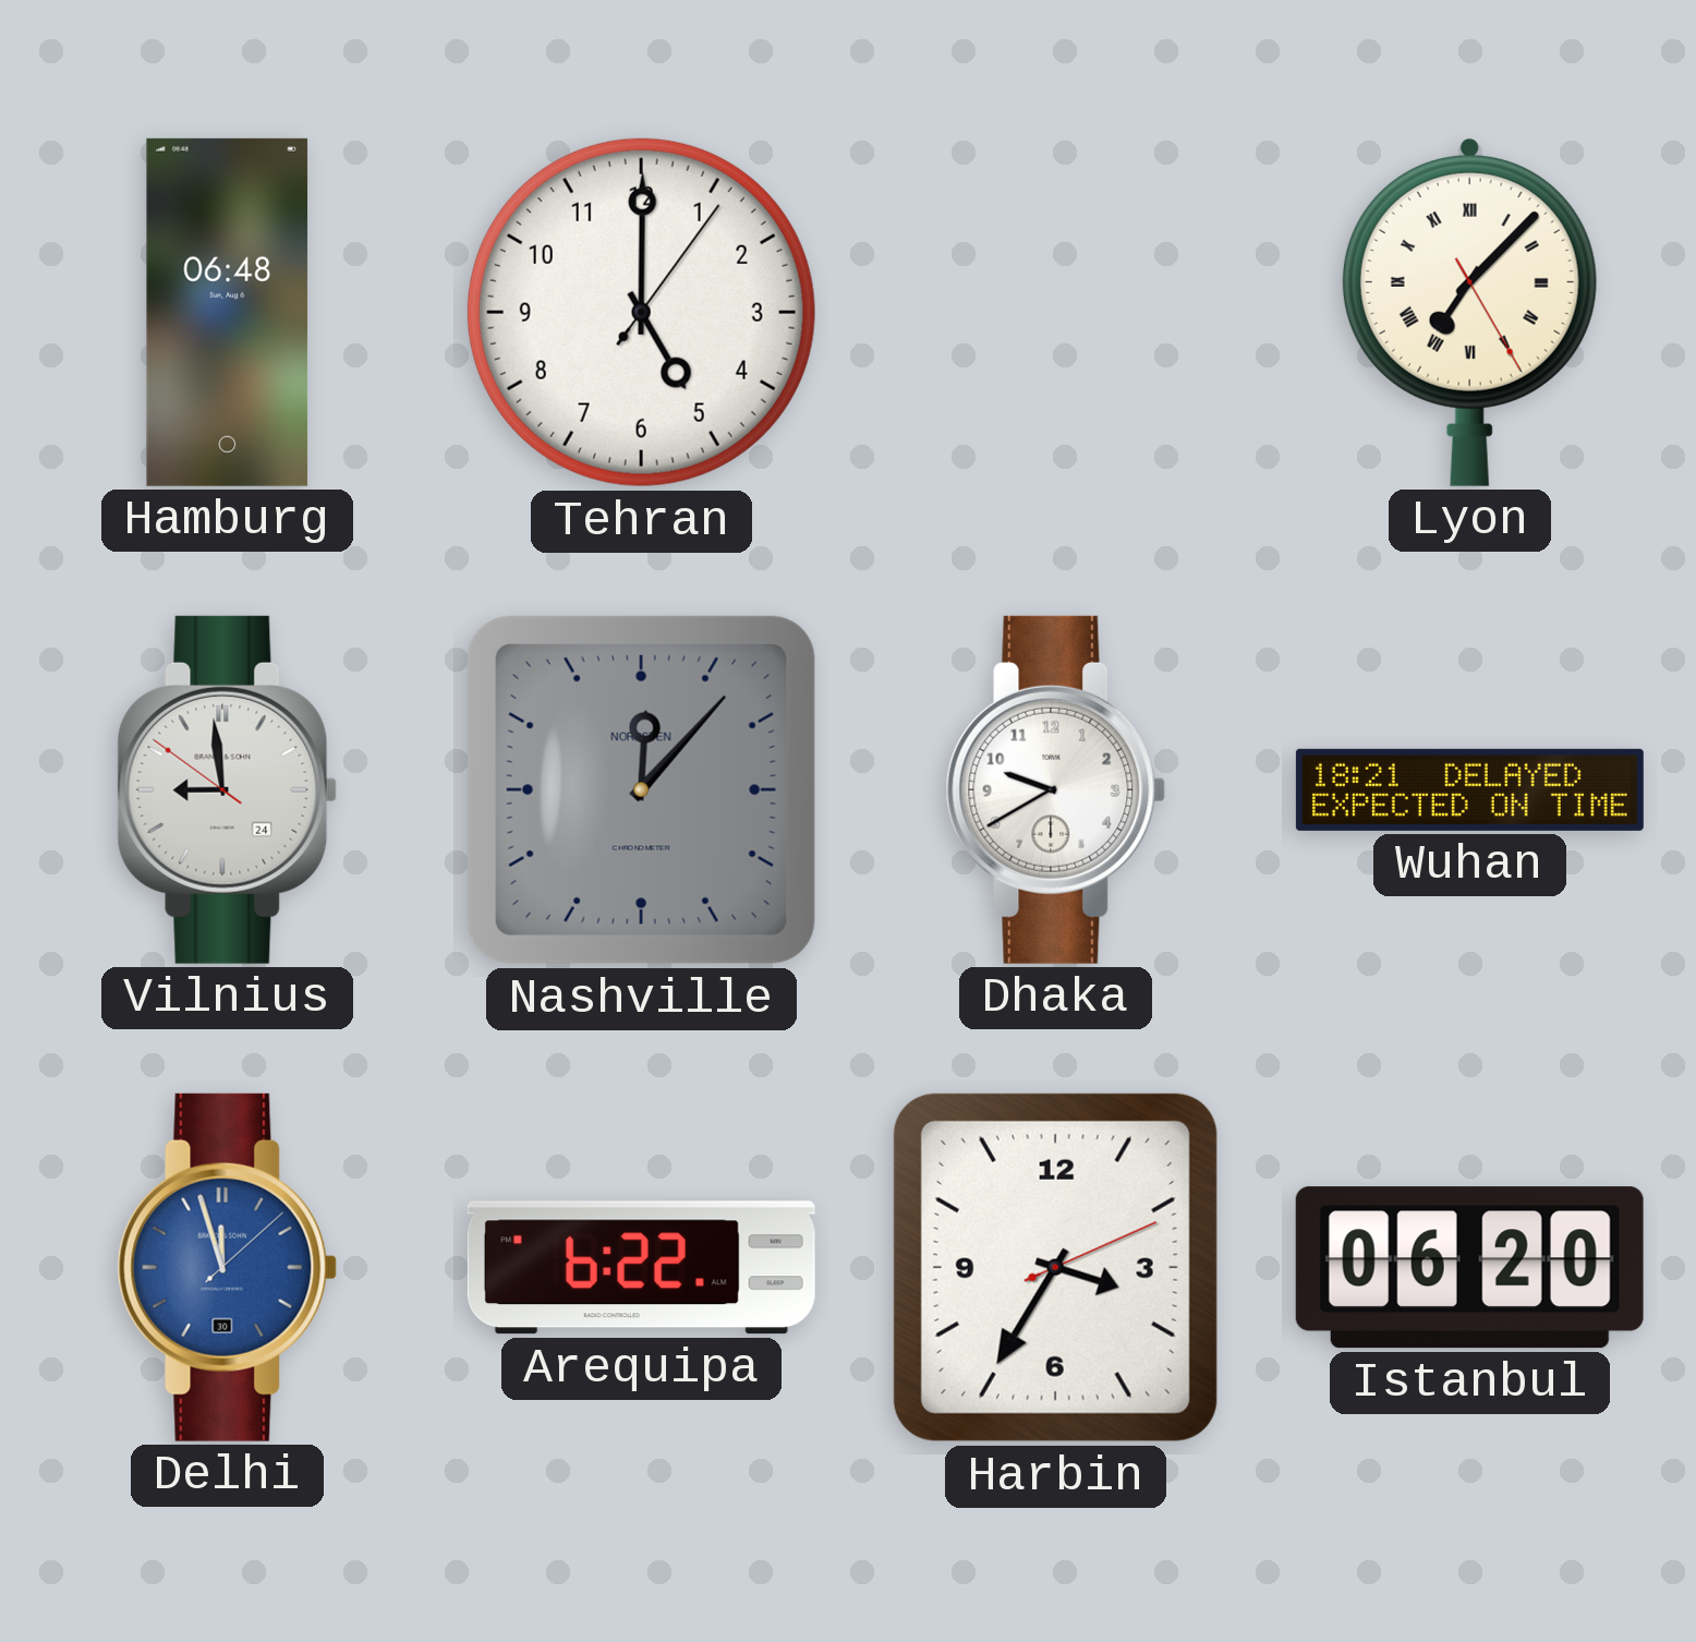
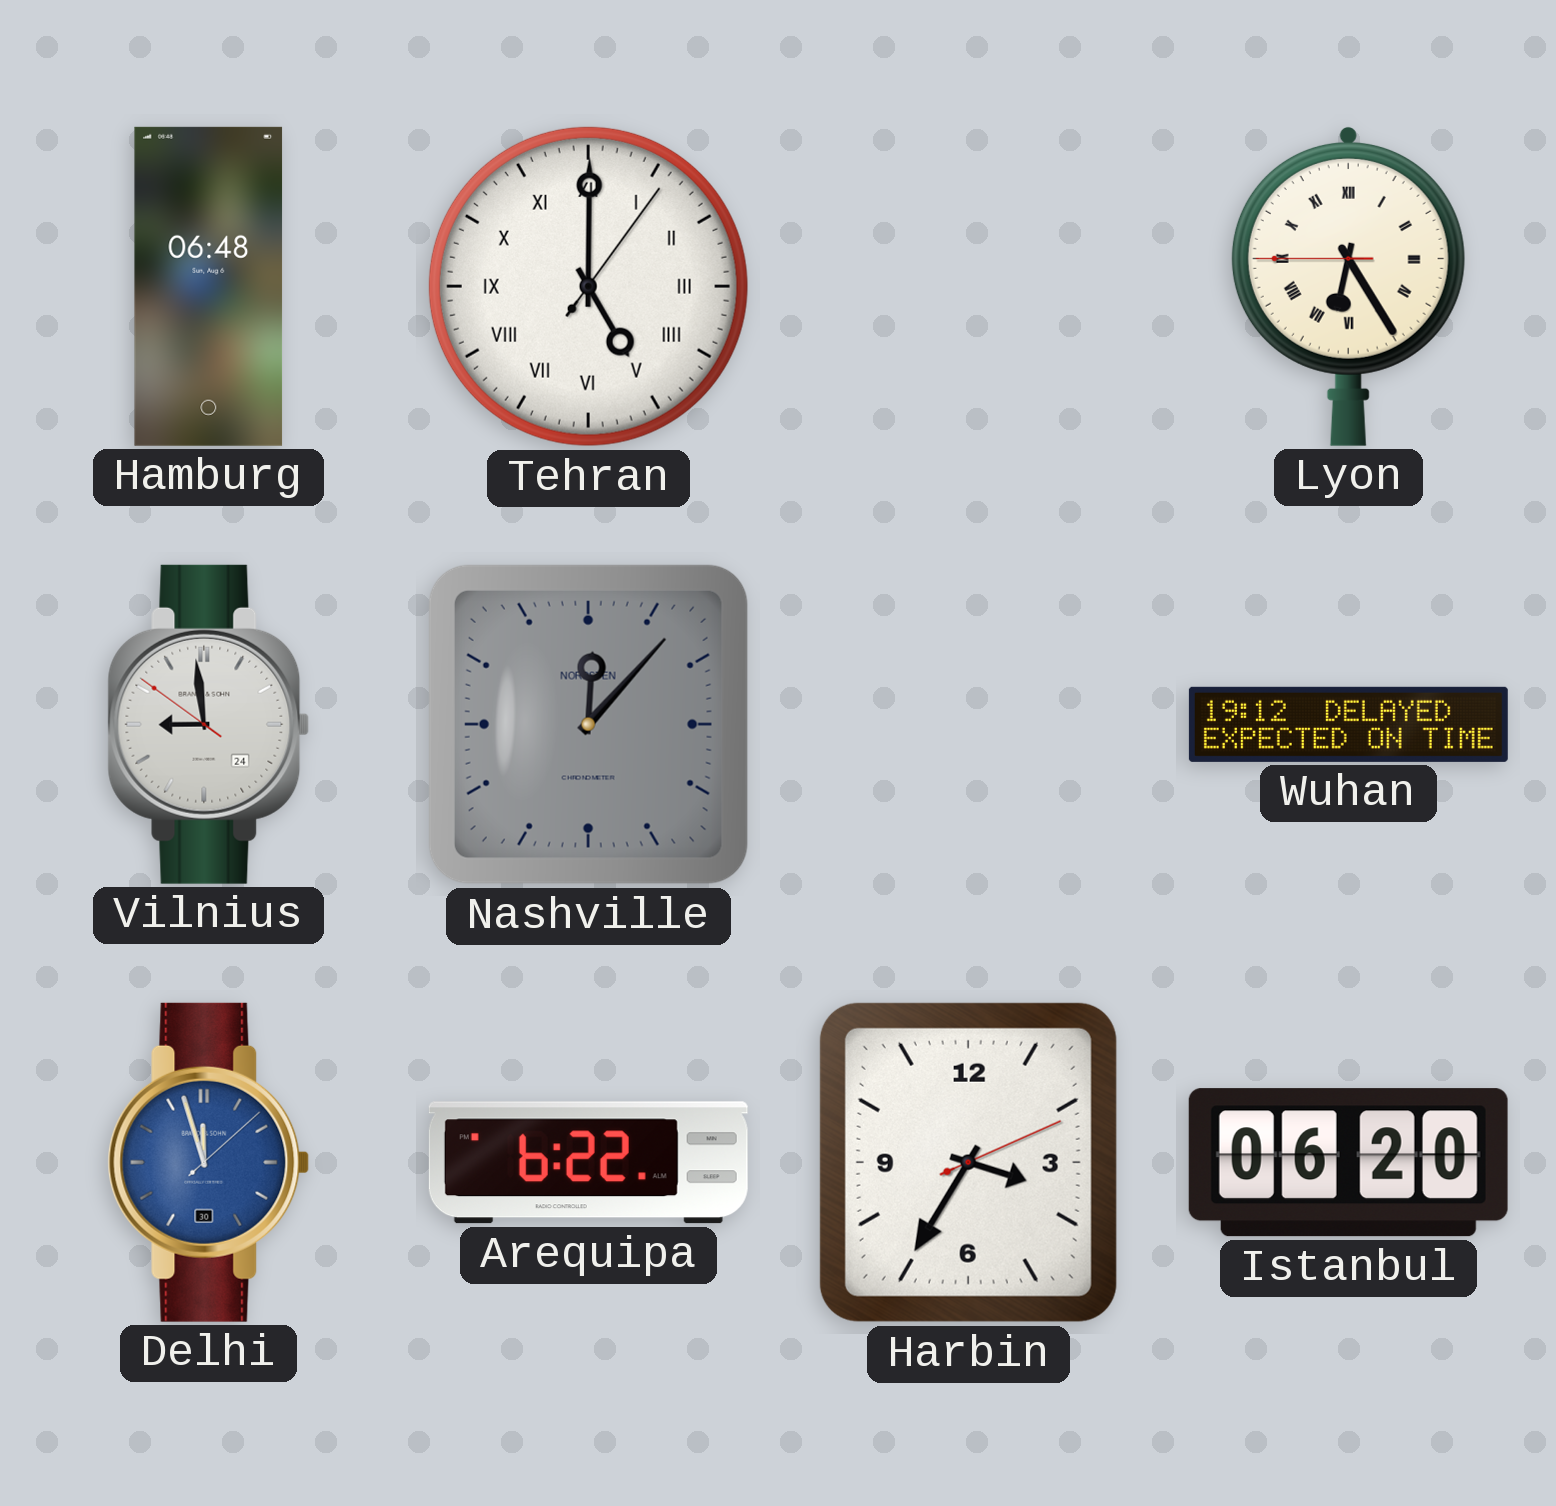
Tehran numerals: Arabic -> Roman (588, 286)
Lyon: 7:07 -> 6:24 (1348, 286)
Dhaka: 9:40 -> none (1056, 789)
Wuhan: 18:21 -> 19:12 (1348, 724)
